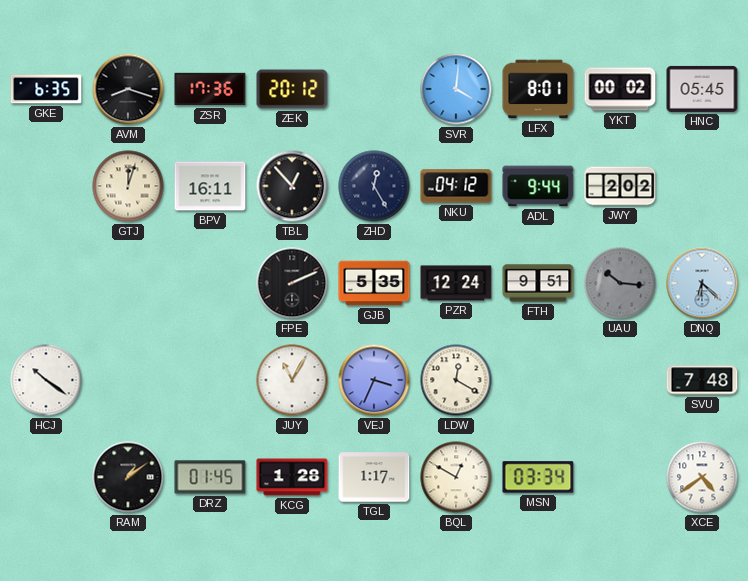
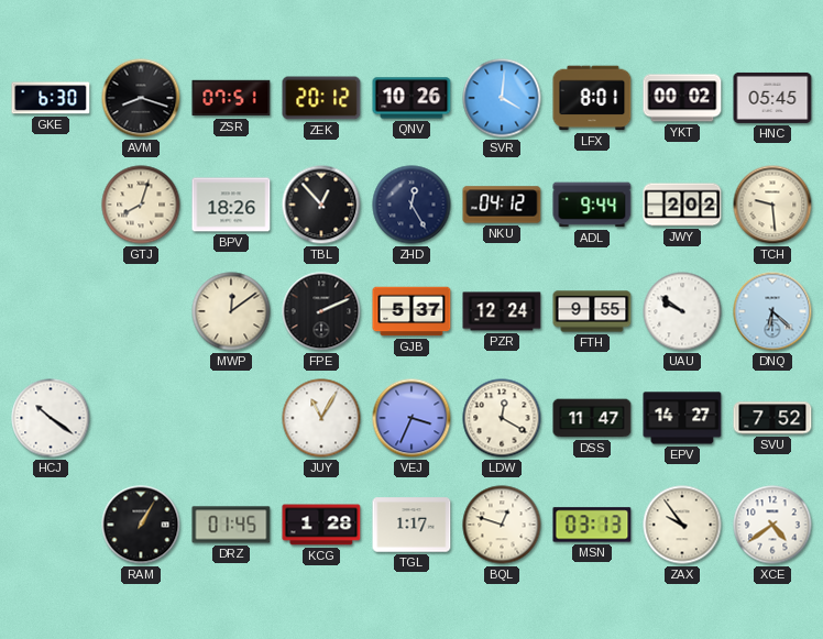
GKE: 6:35 -> 6:30 (51, 98)
ZSR: 17:36 -> 07:51 (231, 98)
QNV: none -> 10:26 (411, 98)
GTJ: 12:03 -> 8:03 (141, 205)
BPV: 16:11 -> 18:26 (231, 205)
TCH: none -> 9:29 (772, 205)
MWP: none -> 12:09 (231, 311)
GJB: 5:35 -> 5:37 (411, 311)
FTH: 9:51 -> 9:55 (592, 311)
UAU: 10:16 -> 9:51 (682, 311)
UAU dial: grey -> white (682, 311)
DSS: none -> 11:47 (592, 418)
EPV: none -> 14:27 (682, 418)
SVU: 7:48 -> 7:52 (772, 418)
RAM: 1:09 -> 1:05 (141, 525)
BQL: 12:50 -> 12:48 (502, 525)
MSN: 03:34 -> 03:13 (592, 525)
ZAX: none -> 9:54 (682, 525)
